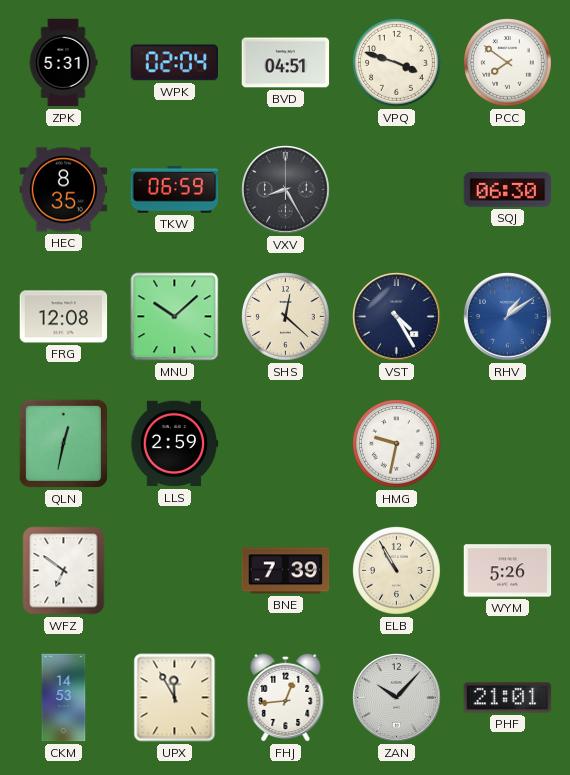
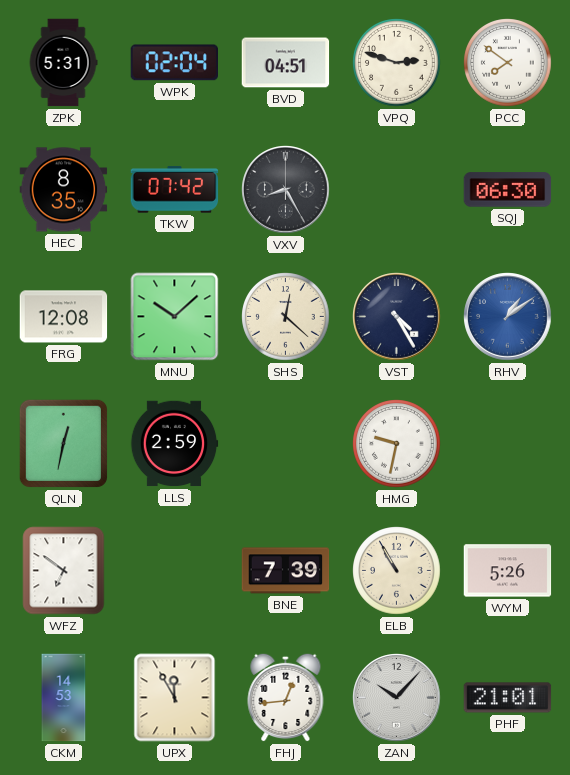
VPQ: 3:48 -> 2:48 (397, 63)
TKW: 06:59 -> 07:42 (175, 190)
